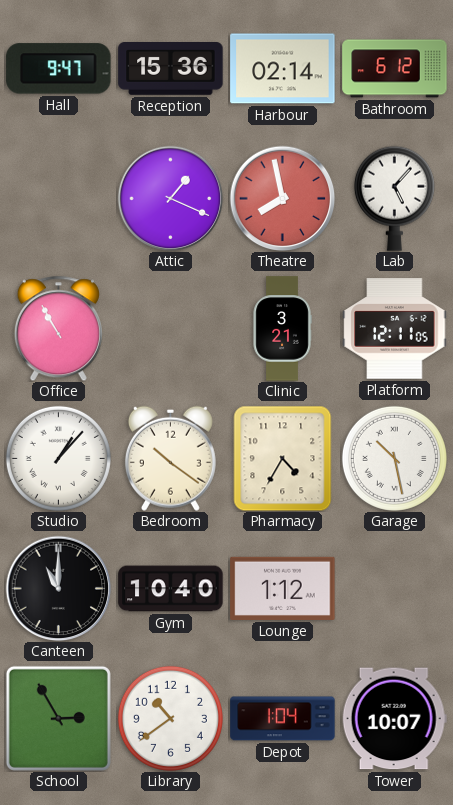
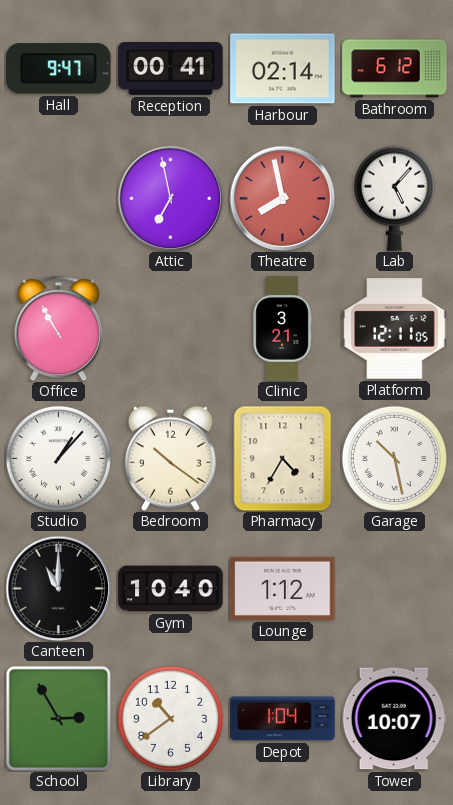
Reception: 15:36 -> 00:41 (171, 69)
Attic: 1:19 -> 6:58 (170, 198)
